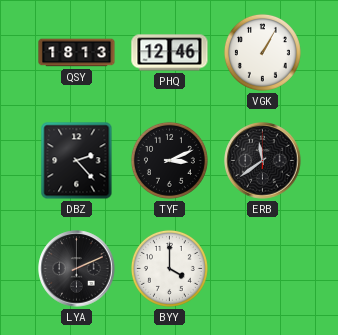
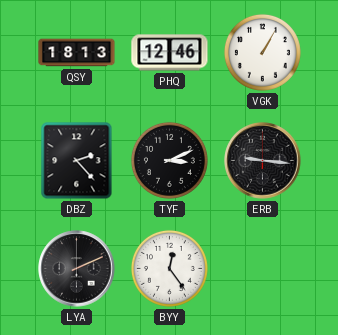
ERB: 11:39 -> 9:16 (263, 161)
BYY: 4:00 -> 12:24 (169, 268)
